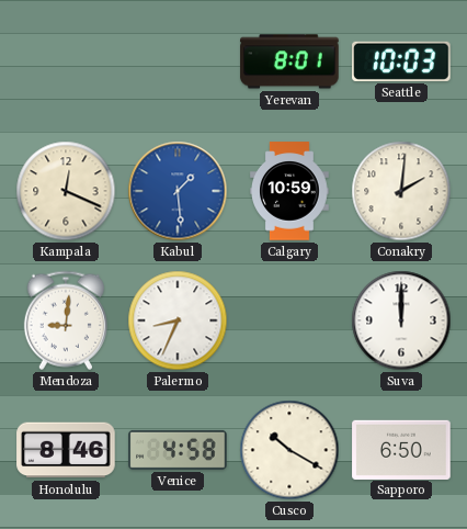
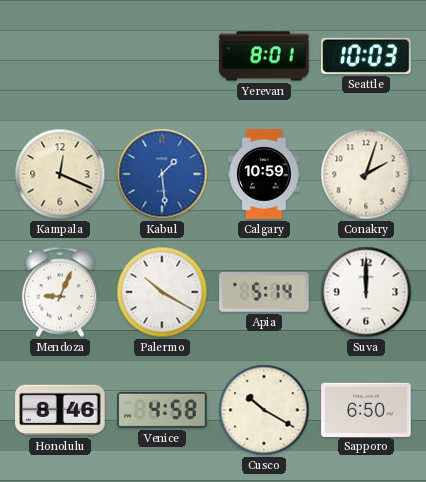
Conakry: 2:01 -> 2:03 (366, 174)
Mendoza: 9:01 -> 9:04 (60, 292)
Palermo: 8:34 -> 10:20 (162, 292)
Apia: none -> 5:14 (264, 293)
